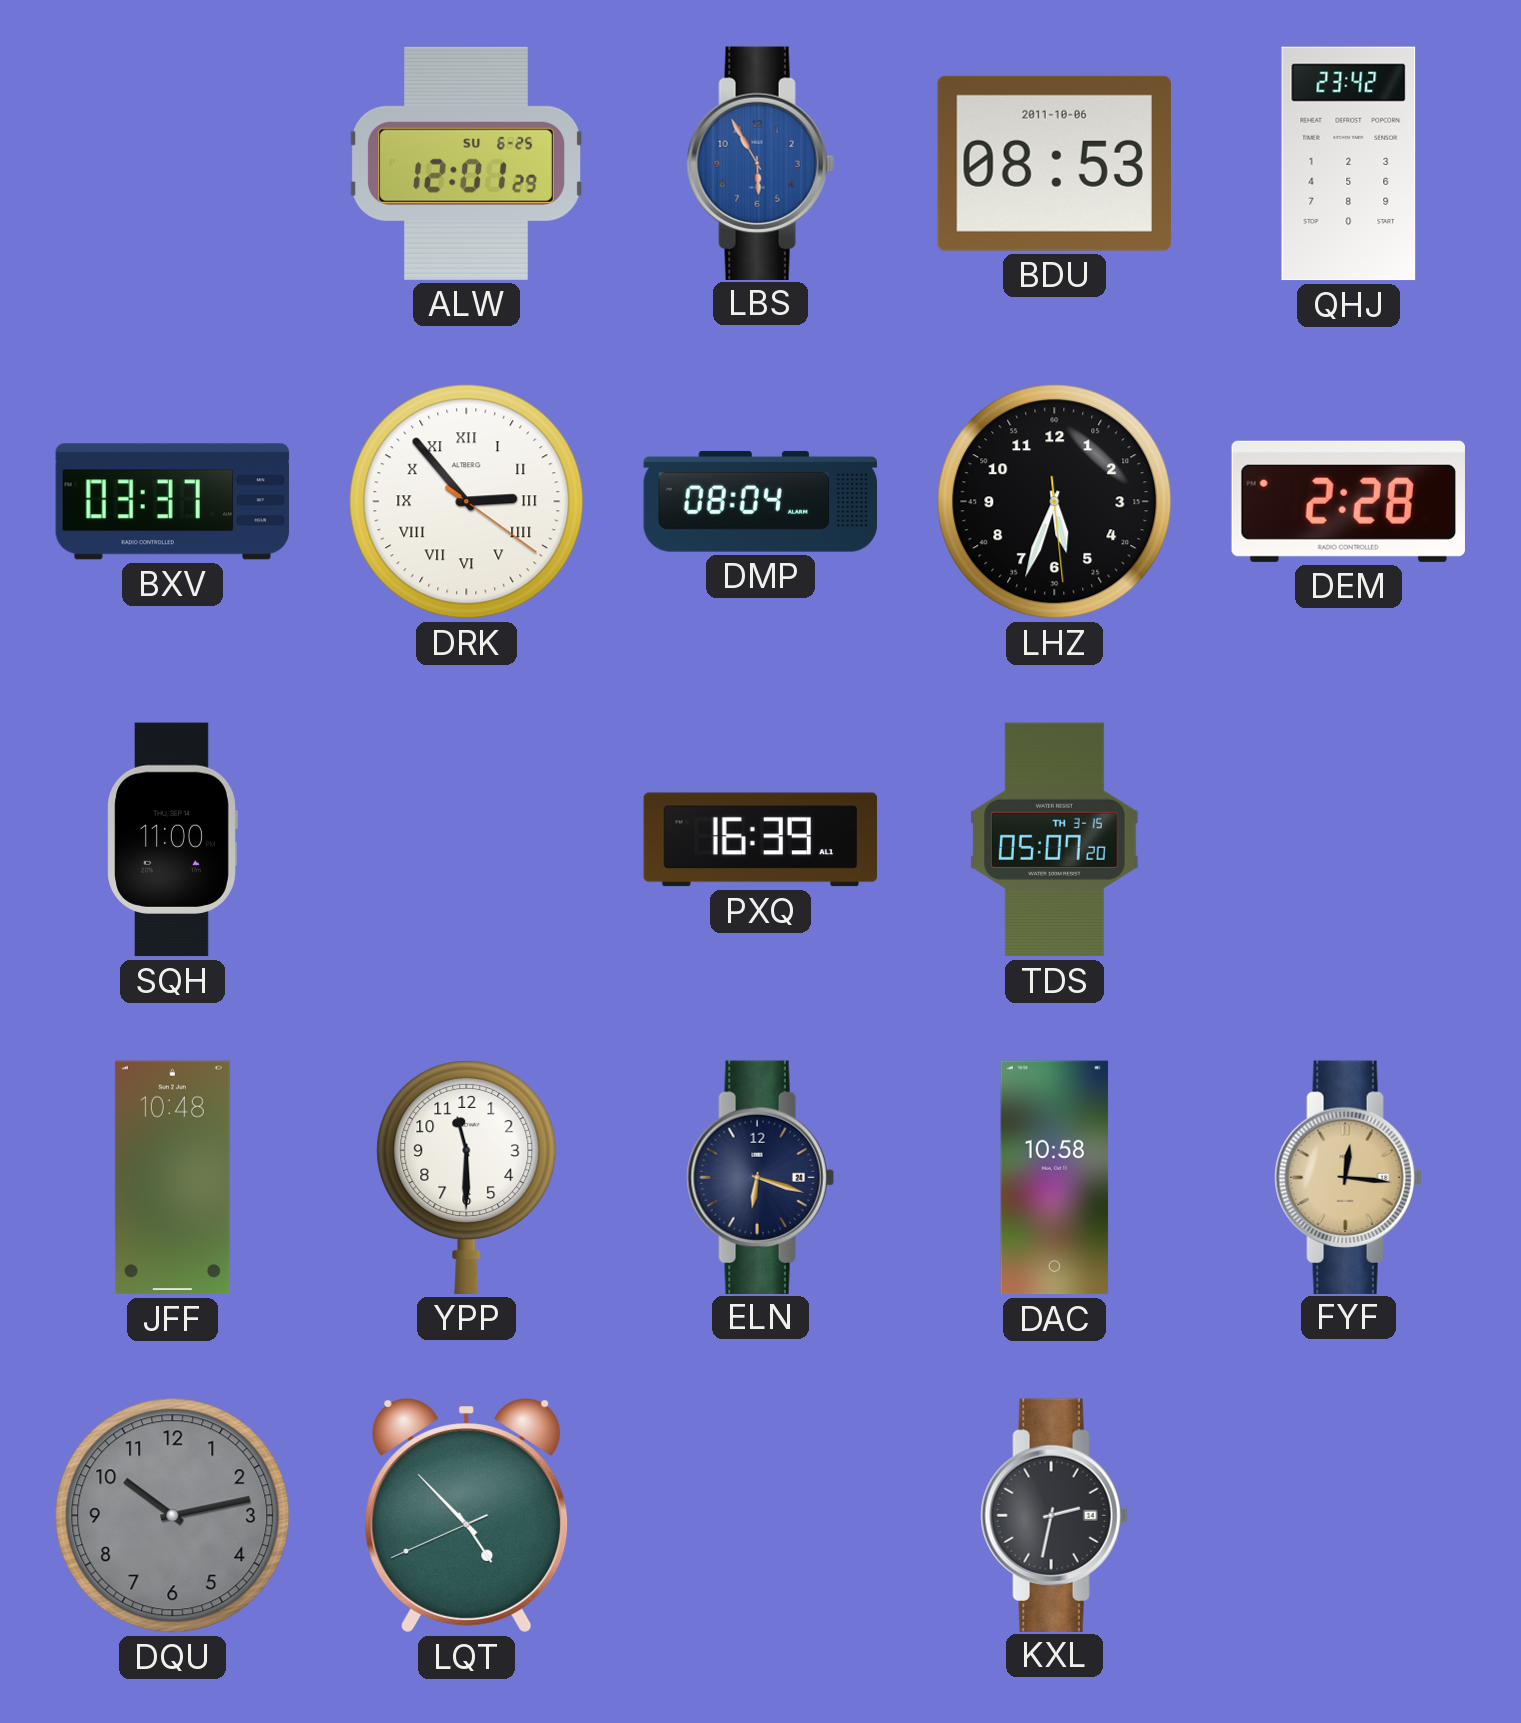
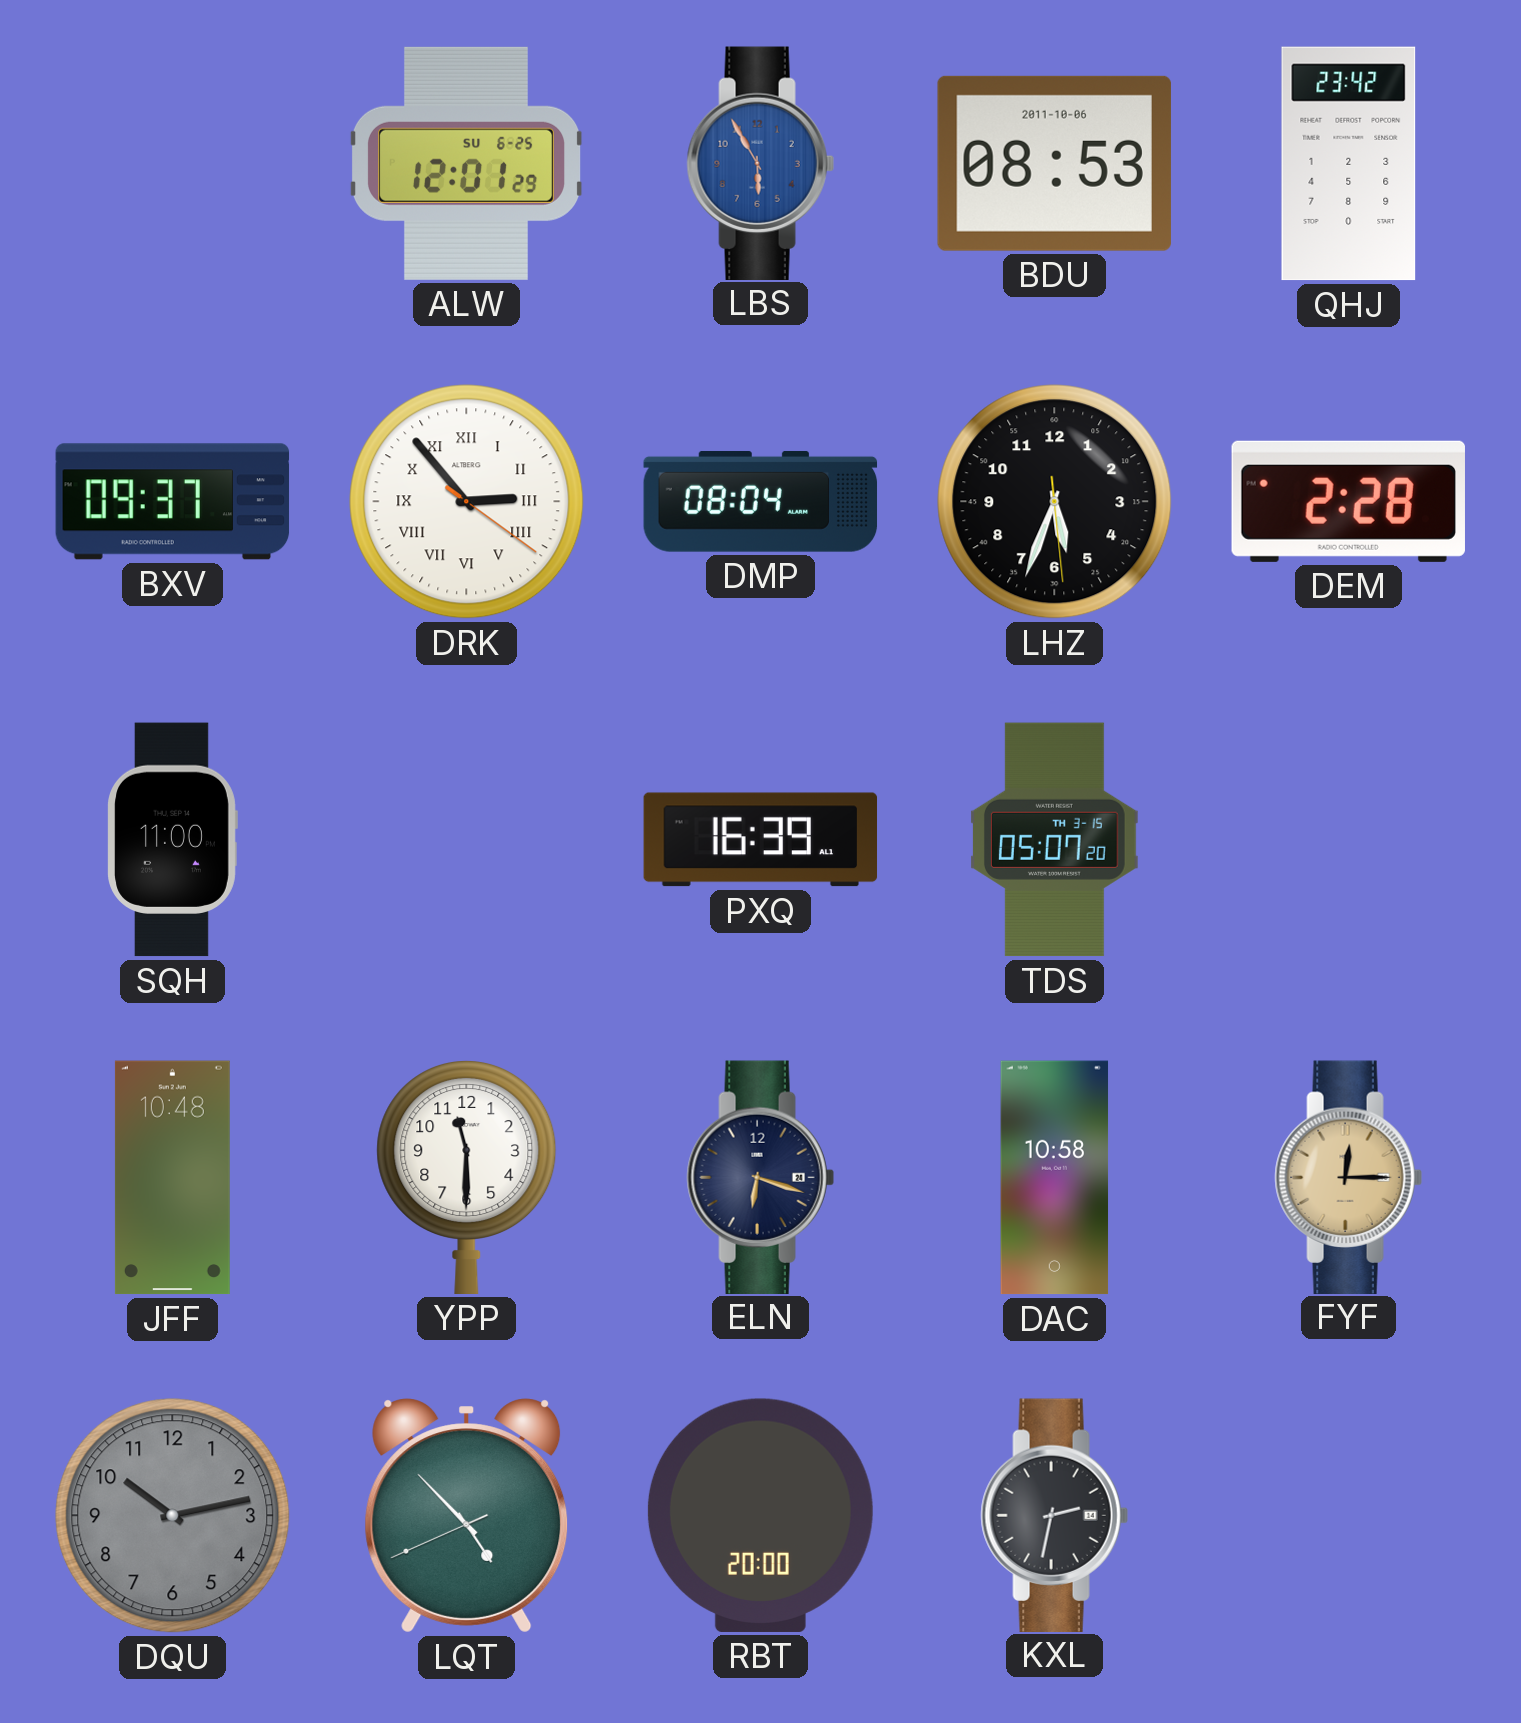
BXV: 03:37 -> 09:37 (173, 502)
FYF: 12:16 -> 12:15 (1348, 1177)
RBT: none -> 20:00 (760, 1515)
